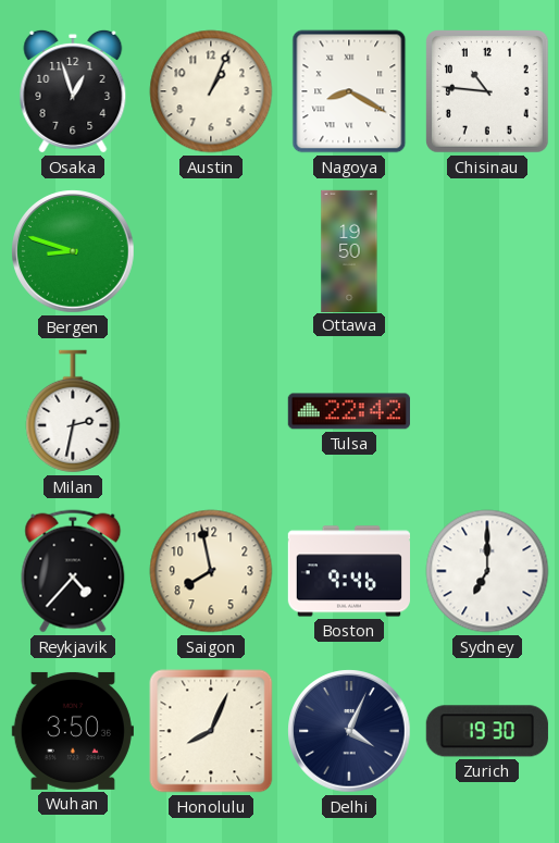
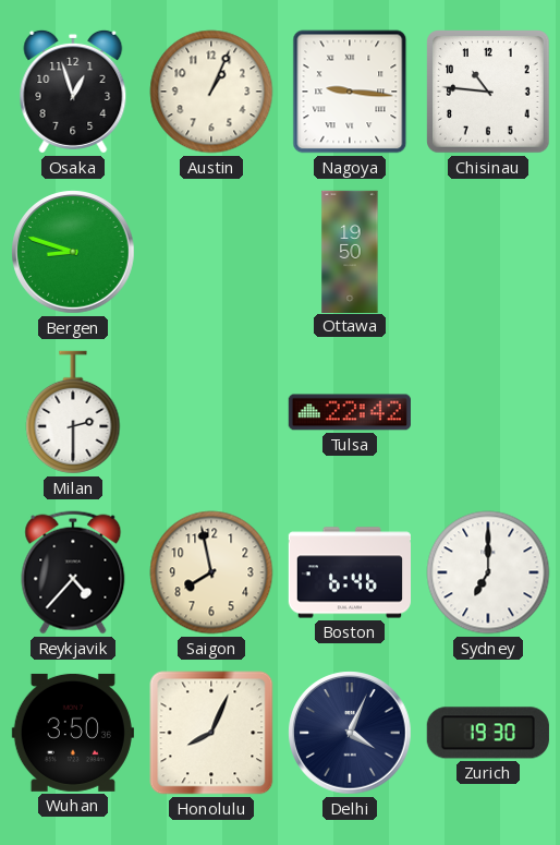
Nagoya: 8:20 -> 9:16 (350, 92)
Milan: 2:32 -> 2:30 (73, 412)
Boston: 9:46 -> 6:46 (349, 572)
